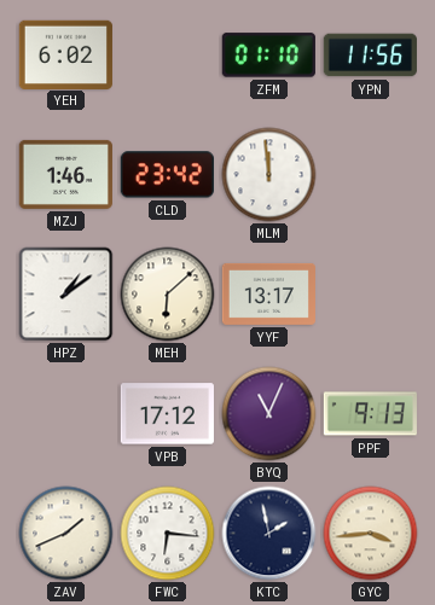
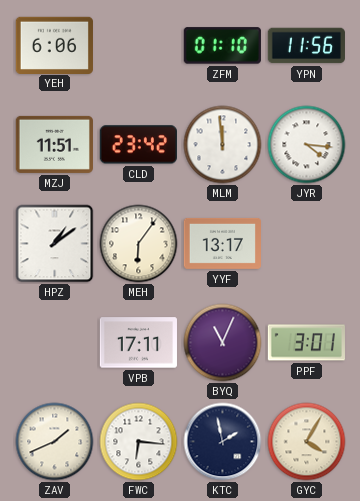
YEH: 6:02 -> 6:06 (54, 45)
MZJ: 1:46 -> 11:51 (54, 144)
JYR: none -> 4:16 (307, 145)
MEH: 6:08 -> 6:06 (139, 244)
VPB: 17:12 -> 17:11 (138, 343)
PPF: 9:13 -> 3:01 (306, 343)
GYC: 3:44 -> 4:05 (307, 442)
